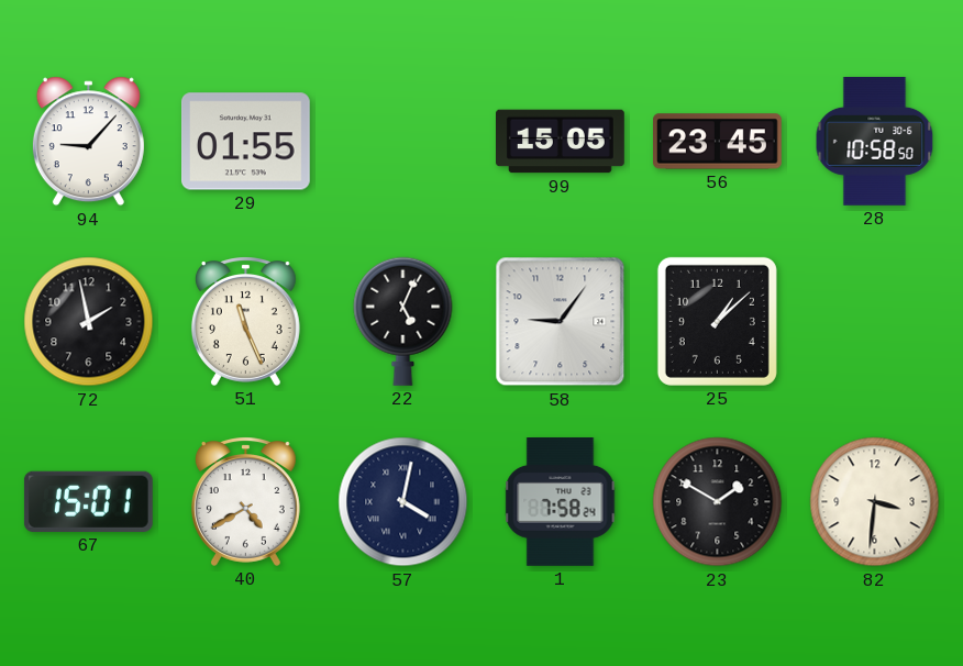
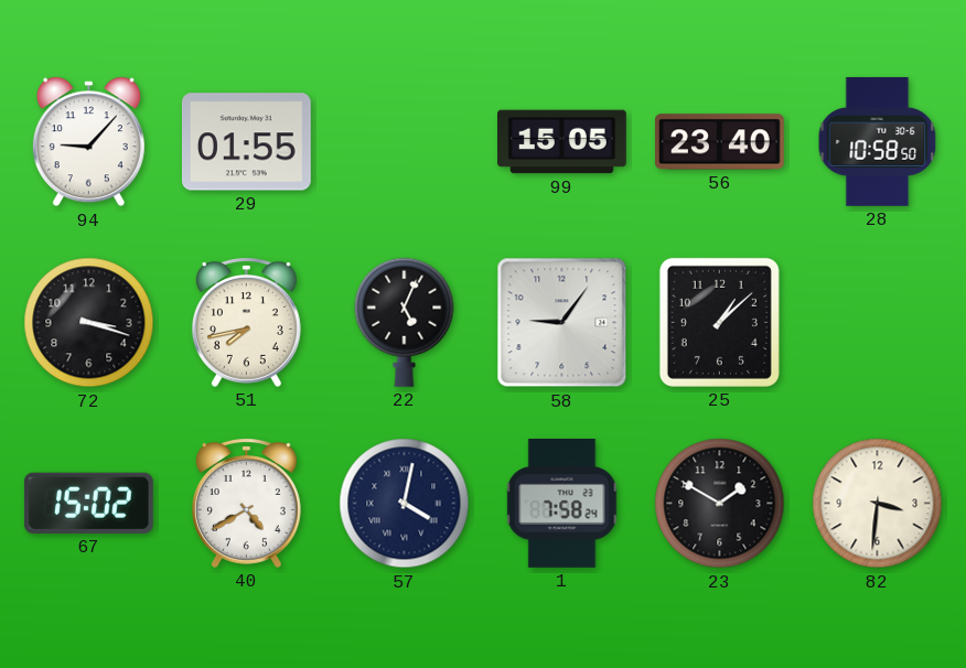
56: 23:45 -> 23:40 (720, 142)
72: 1:58 -> 3:18 (89, 323)
51: 11:26 -> 7:43 (246, 322)
67: 15:01 -> 15:02 (88, 503)
